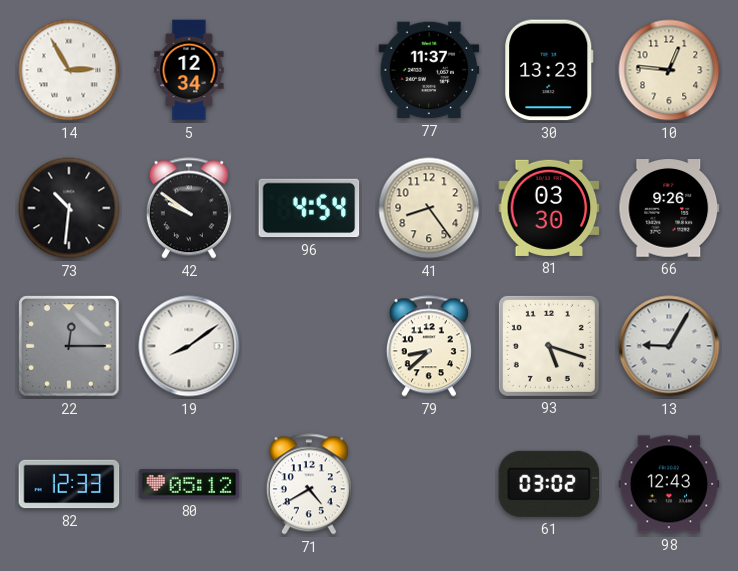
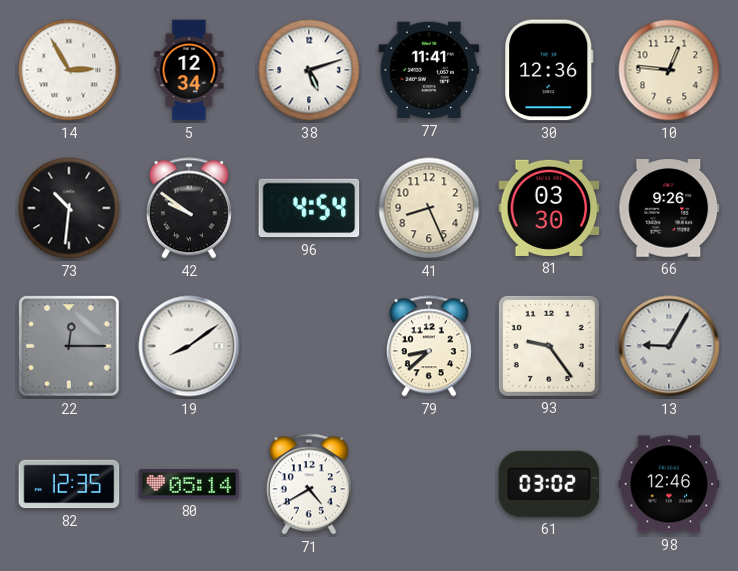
38: none -> 5:12 (309, 70)
77: 11:37 -> 11:41 (429, 70)
30: 13:23 -> 12:36 (549, 70)
41: 8:24 -> 8:26 (429, 208)
93: 5:18 -> 9:24 (549, 346)
82: 12:33 -> 12:35 (69, 484)
80: 05:12 -> 05:14 (189, 484)
98: 12:43 -> 12:46 (669, 484)
